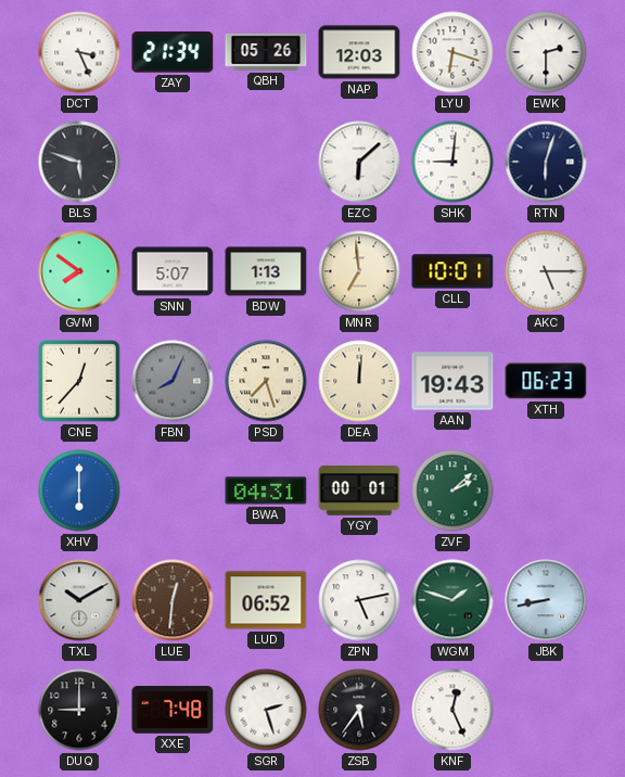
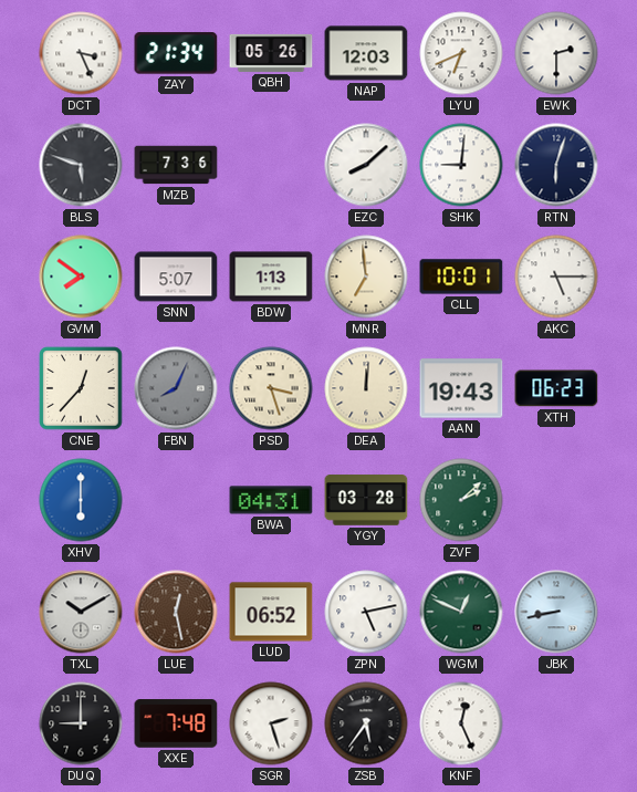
LYU: 6:18 -> 6:41 (461, 53)
MZB: none -> 7:36 (176, 165)
EZC: 6:08 -> 8:08 (366, 165)
PSD: 7:27 -> 3:27 (271, 388)
YGY: 00:01 -> 03:28 (366, 500)
LUE: 12:31 -> 12:28 (176, 612)
WGM: 1:48 -> 12:49 (461, 612)
